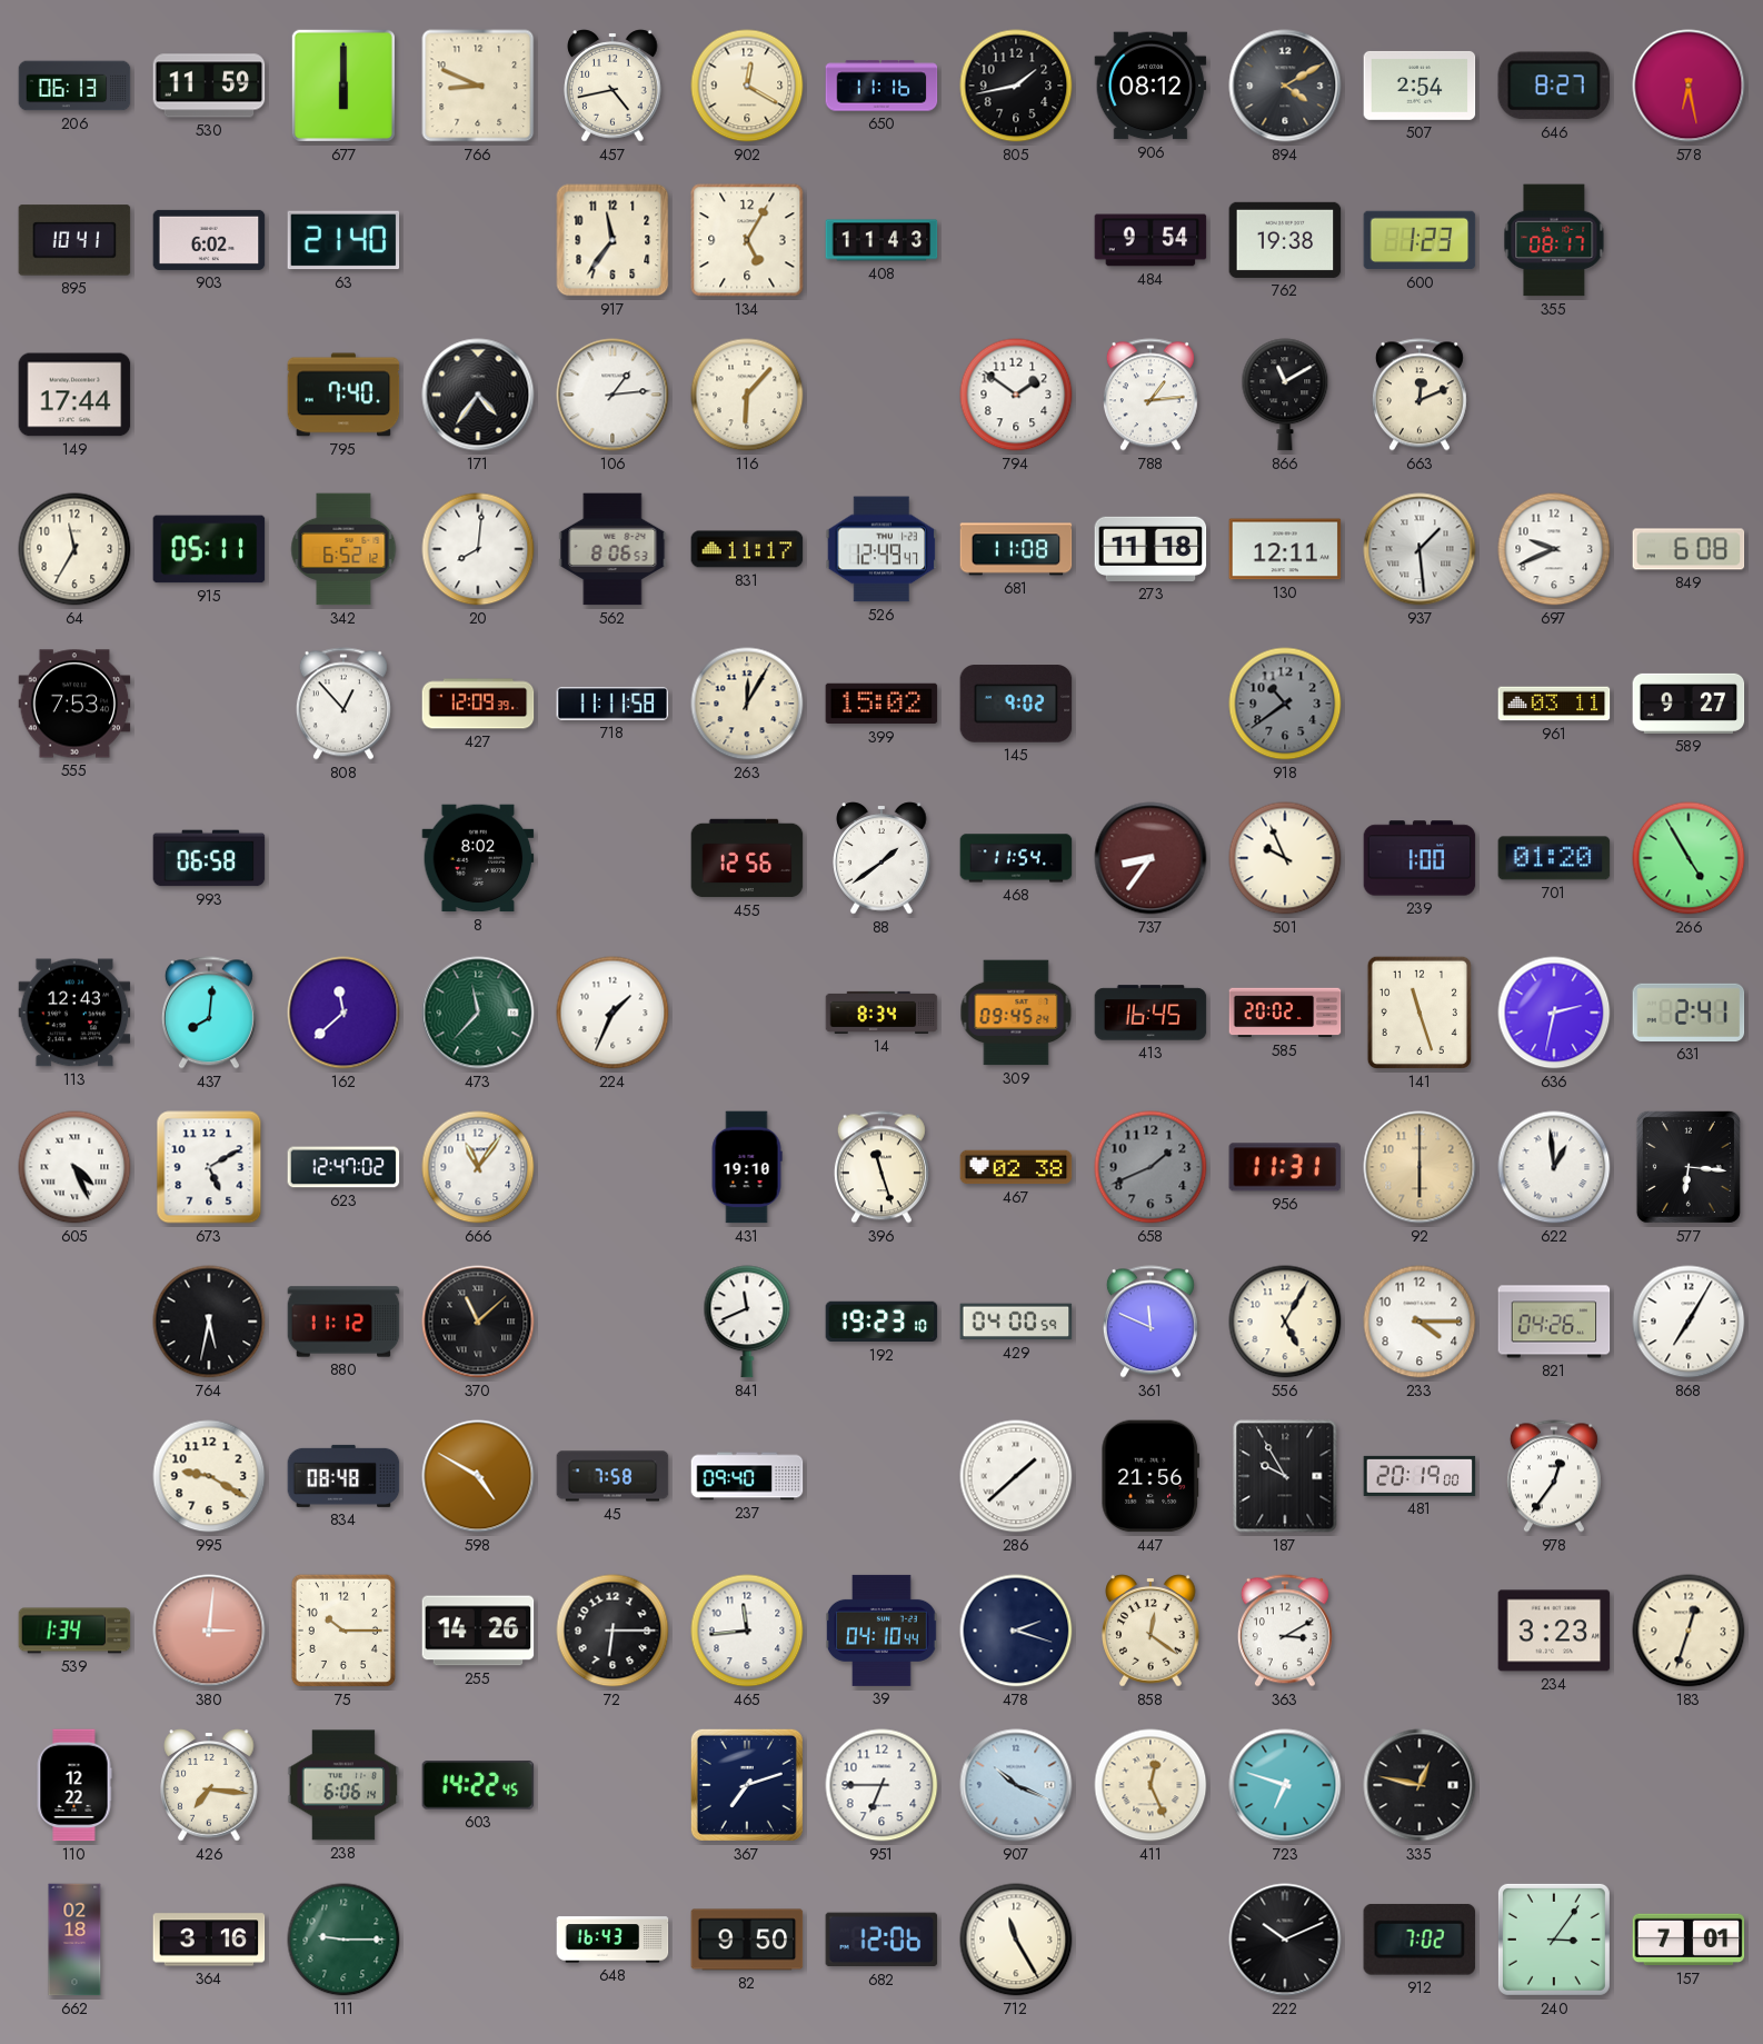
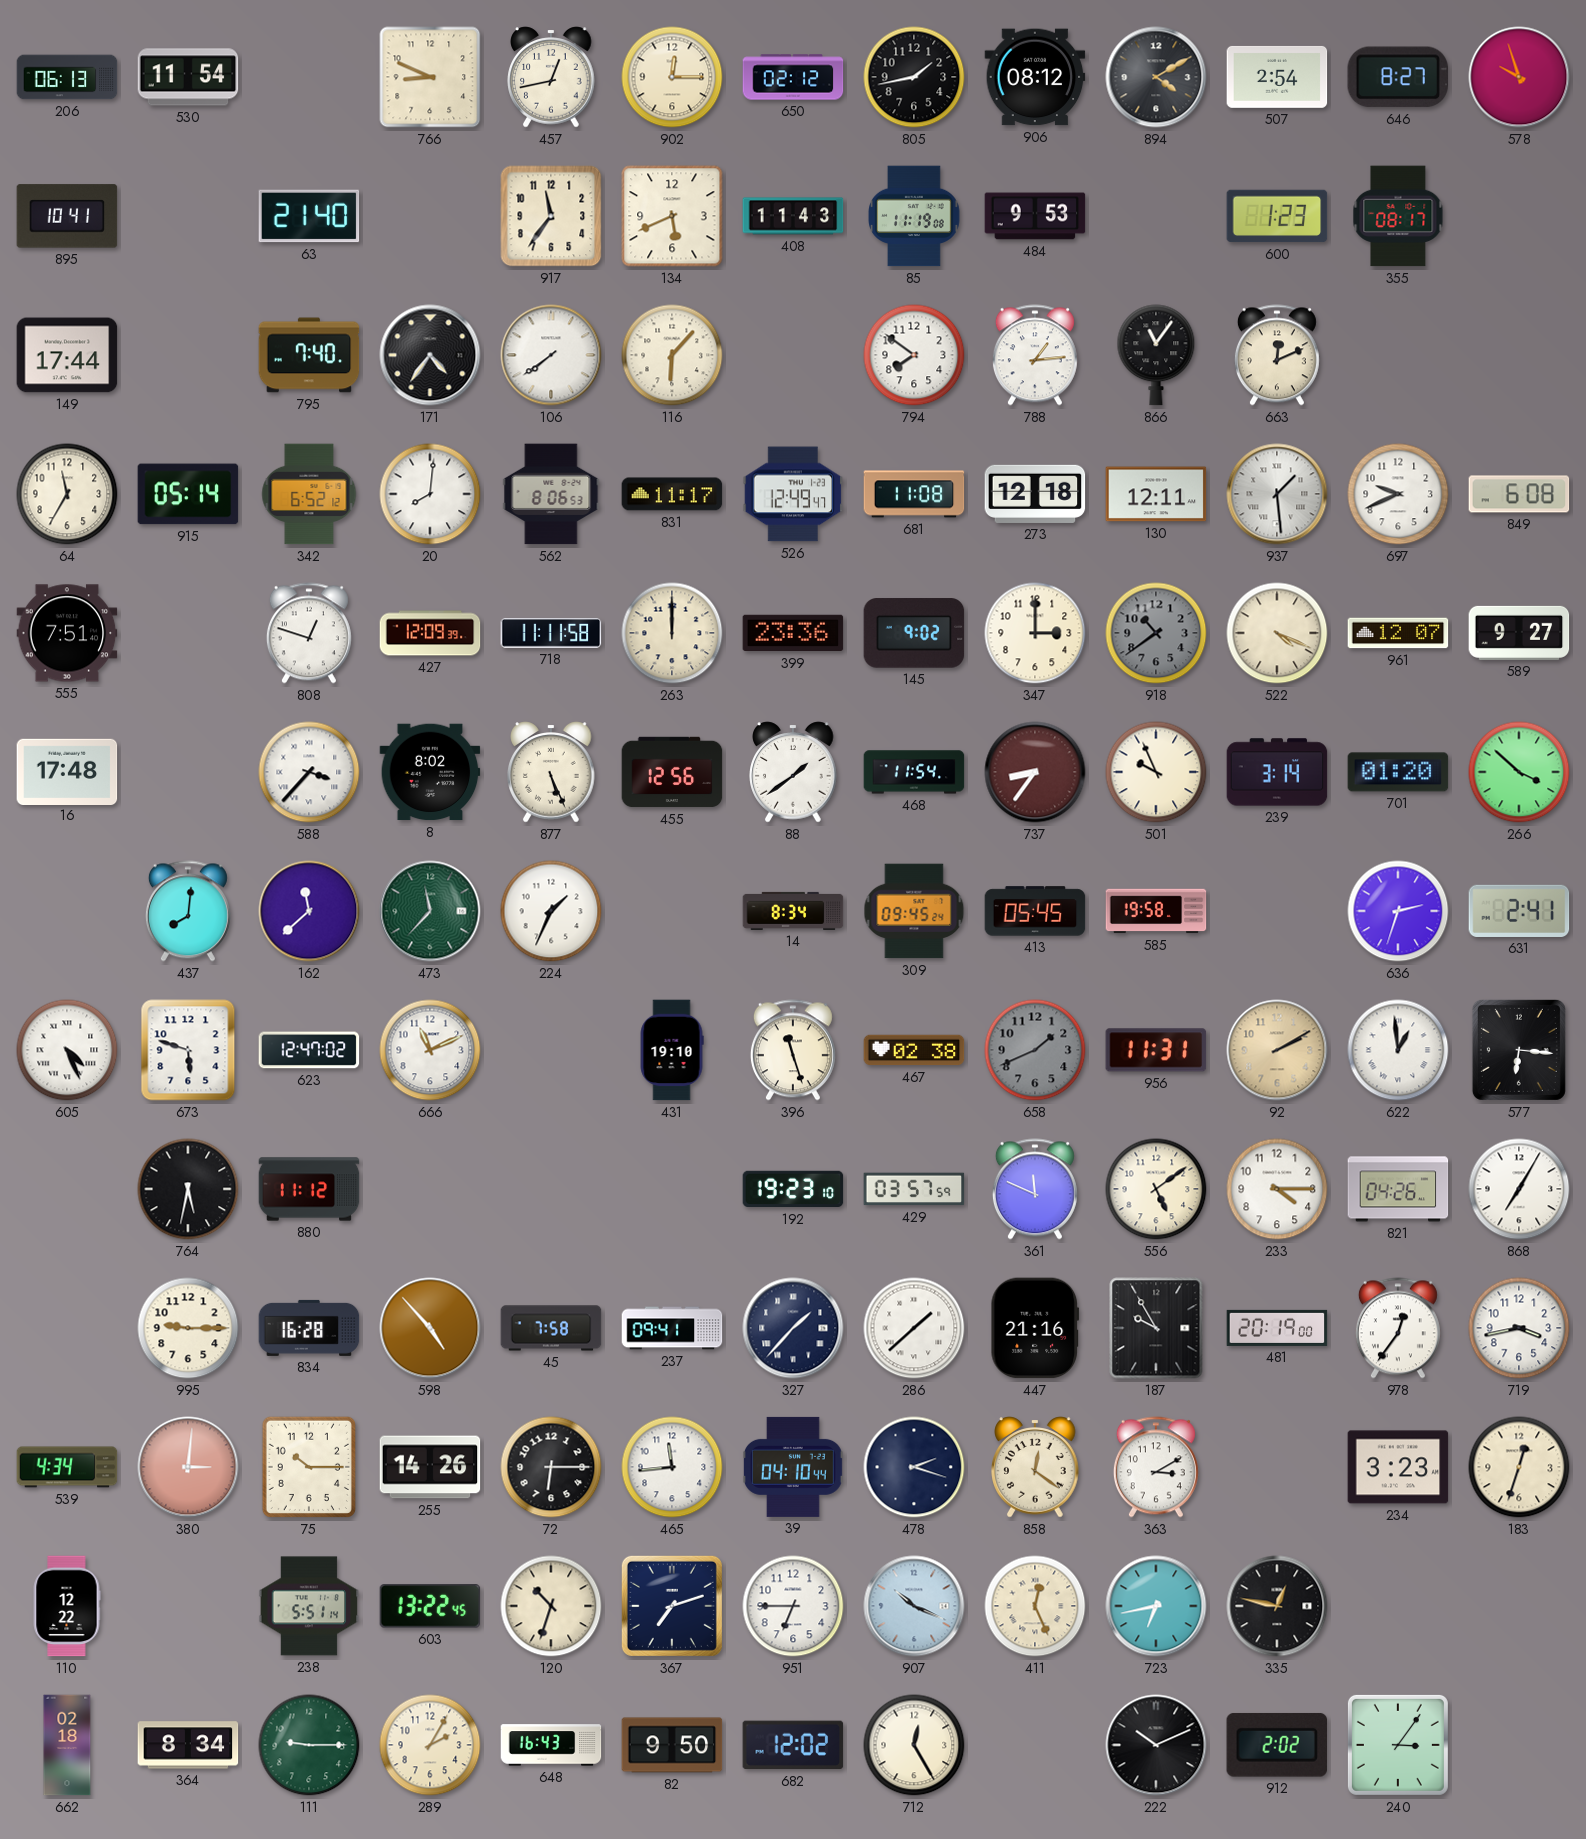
530: 11:59 -> 11:54 (188, 77)
677: 6:00 -> none (343, 86)
457: 4:43 -> 12:43 (551, 77)
902: 12:20 -> 12:15 (672, 77)
650: 11:16 -> 02:12 (793, 77)
578: 6:28 -> 9:57 (1519, 77)
903: 6:02 -> none (209, 240)
134: 5:05 -> 5:41 (672, 216)
85: none -> 11:19 (914, 216)
484: 9:54 -> 9:53 (1035, 216)
762: 19:38 -> none (1285, 240)
106: 1:14 -> 7:39 (551, 355)
794: 1:51 -> 7:51 (914, 355)
866: 11:10 -> 11:06 (1156, 355)
915: 05:11 -> 05:14 (188, 494)
273: 11:18 -> 12:18 (1035, 494)
555: 7:53 -> 7:51 (67, 633)
808: 12:53 -> 12:48 (309, 633)
263: 12:05 -> 12:00 (672, 633)
399: 15:02 -> 23:36 (793, 633)
347: none -> 3:00 (1035, 633)
522: none -> 4:19 (1277, 633)
961: 03:11 -> 12:07 (1398, 633)
16: none -> 17:48 (67, 771)
993: 06:58 -> none (209, 858)
588: none -> 3:37 (309, 772)
877: none -> 5:26 (551, 772)
239: 1:00 -> 3:14 (1277, 772)
266: 4:55 -> 3:52 (1519, 772)
113: 12:43 -> none (74, 1013)
413: 16:45 -> 05:45 (1035, 911)
585: 20:02 -> 19:58 (1156, 911)
141: 11:27 -> none (1420, 1013)
636: 2:32 -> 2:33 (1398, 911)
673: 5:10 -> 5:48 (188, 1050)
666: 11:06 -> 11:11 (430, 1050)
92: 6:00 -> 2:10 (1277, 1050)
370: 11:08 -> none (478, 1322)
841: 11:41 -> none (747, 1322)
429: 04:00 -> 03:57 (914, 1189)
556: 5:05 -> 5:09 (1156, 1189)
995: 9:20 -> 9:15 (188, 1328)
834: 08:48 -> 16:28 (309, 1328)
598: 4:50 -> 4:53 (430, 1328)
237: 09:40 -> 09:41 (672, 1328)
327: none -> 1:37 (793, 1328)
447: 21:56 -> 21:16 (1035, 1328)
719: none -> 3:43 (1519, 1328)
539: 1:34 -> 4:34 (67, 1467)
426: 7:16 -> none (209, 1785)
238: 6:06 -> 5:51 (309, 1606)
603: 14:22 -> 13:22 (430, 1606)
120: none -> 10:33 (551, 1606)
723: 6:48 -> 6:43 (1156, 1606)
364: 3:16 -> 8:34 (188, 1745)
289: none -> 2:05 (430, 1745)
682: 12:06 -> 12:02 (793, 1745)
712: 11:25 -> 12:25 (914, 1745)
912: 7:02 -> 2:02 (1276, 1745)
157: 7:01 -> none (1689, 1940)
